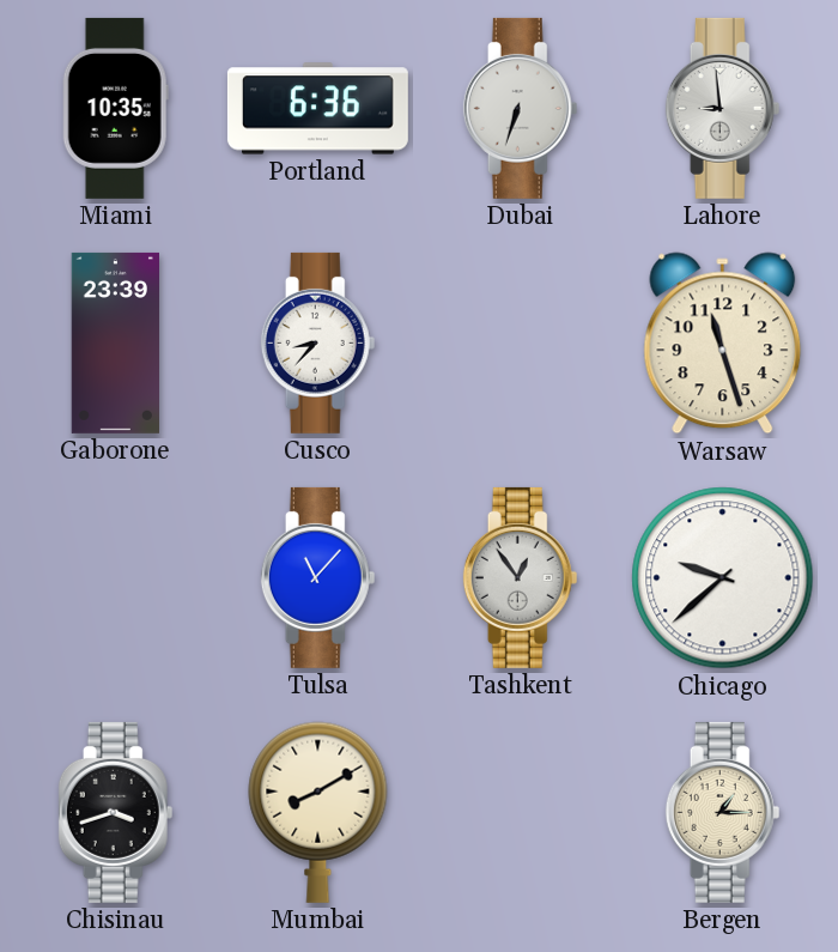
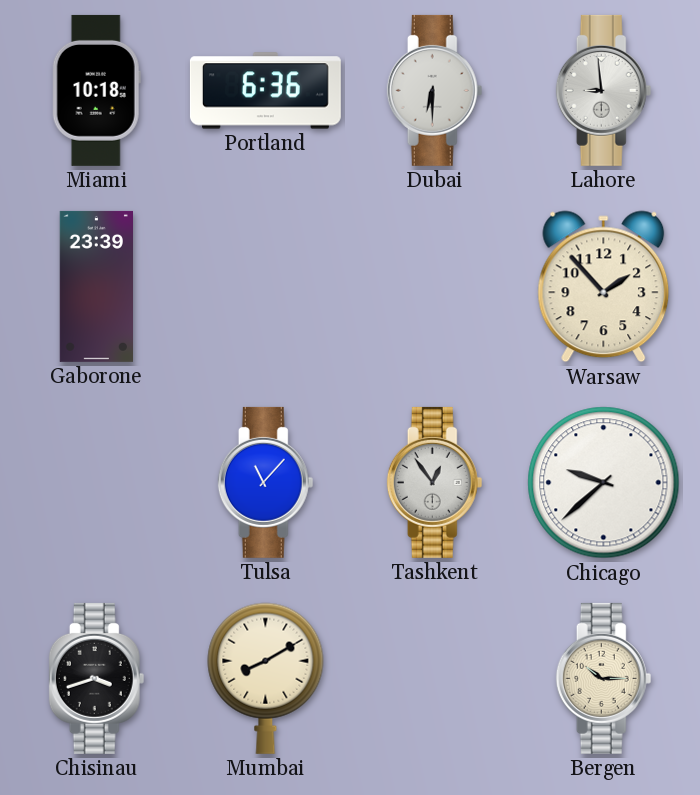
Miami: 10:35 -> 10:18 (96, 90)
Dubai: 6:33 -> 6:30 (435, 90)
Cusco: 8:37 -> none (318, 342)
Warsaw: 11:27 -> 1:53 (604, 287)
Bergen: 1:15 -> 10:15 (604, 678)
